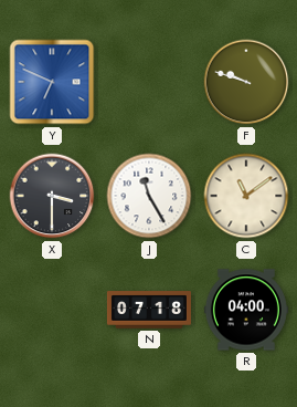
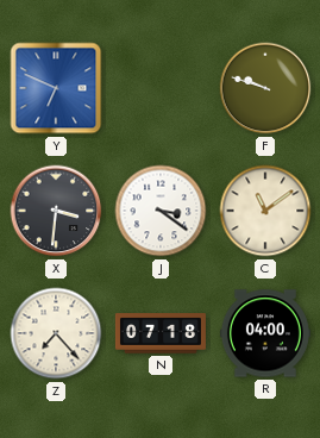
X: 3:30 -> 3:31 (56, 211)
J: 11:25 -> 3:21 (161, 211)
Z: none -> 7:23 (56, 333)
